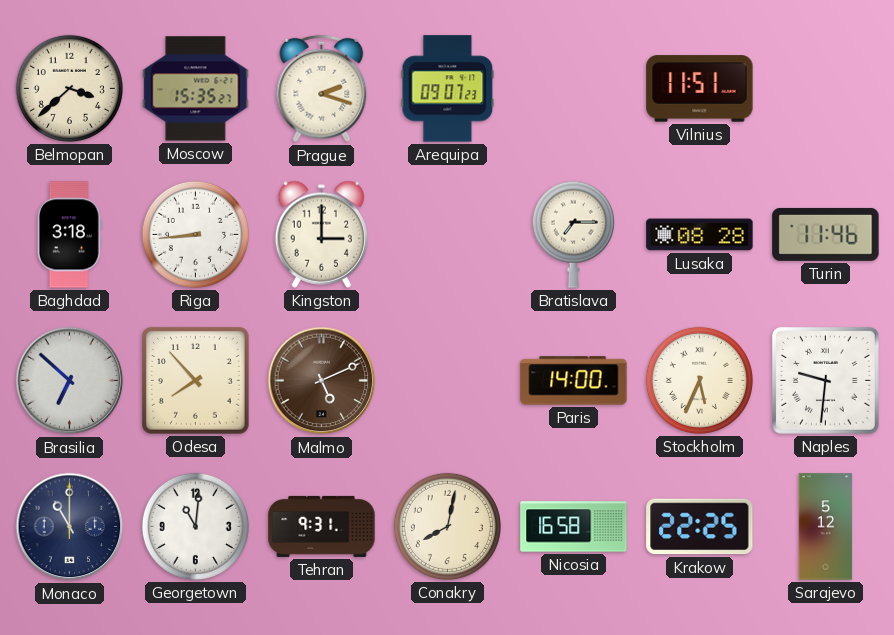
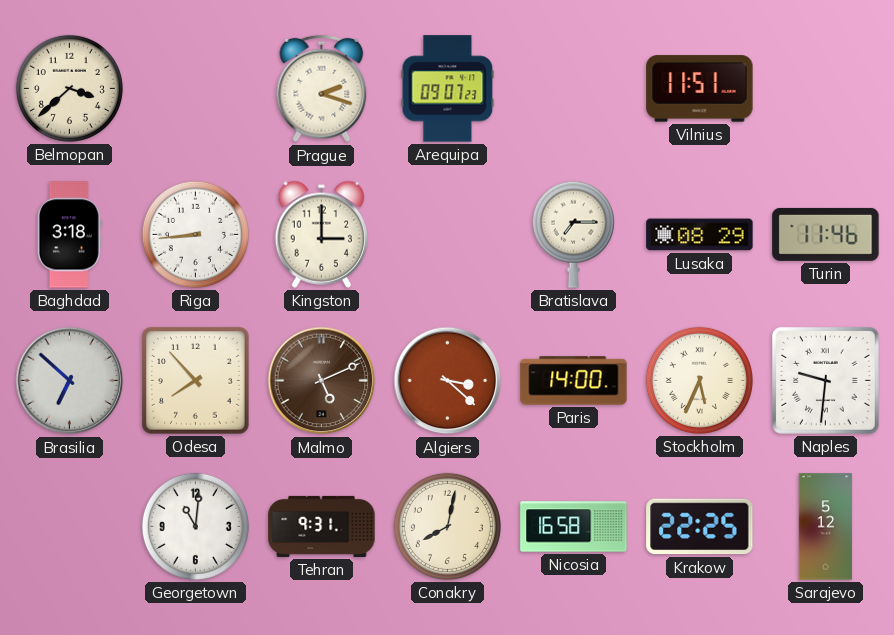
Moscow: 15:35 -> none (196, 89)
Lusaka: 08:28 -> 08:29 (700, 235)
Algiers: none -> 3:22 (448, 381)
Monaco: 11:00 -> none (70, 527)
